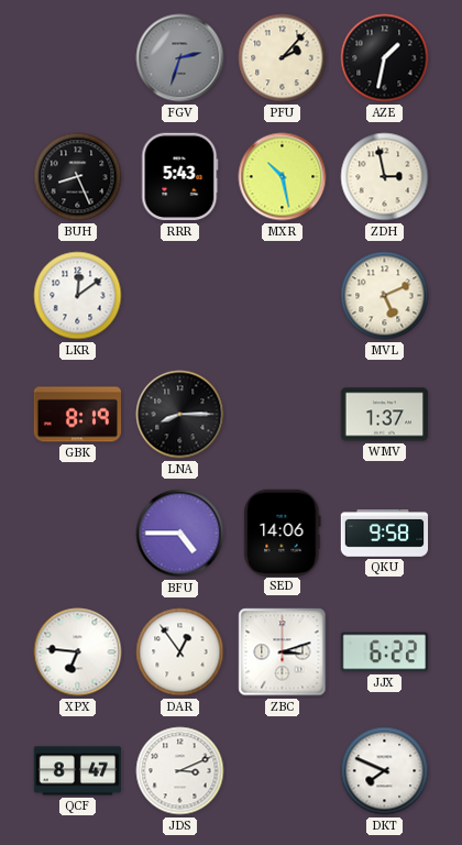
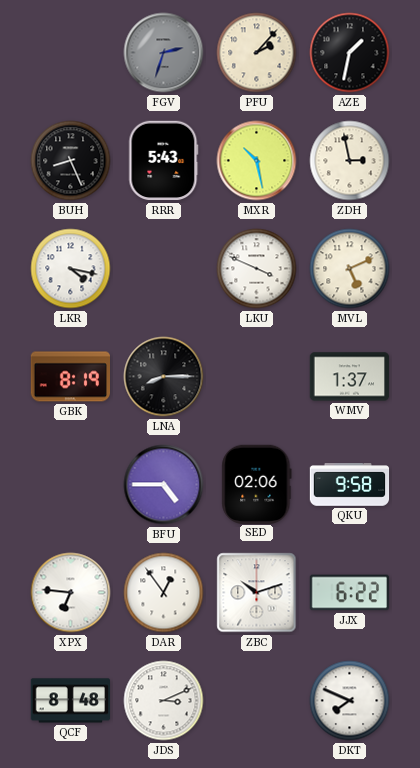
LKR: 12:09 -> 4:17 (71, 269)
LKU: none -> 3:49 (257, 269)
SED: 14:06 -> 02:06 (257, 484)
ZBC: 3:12 -> 10:12 (257, 593)
QCF: 8:47 -> 8:48 (71, 701)
